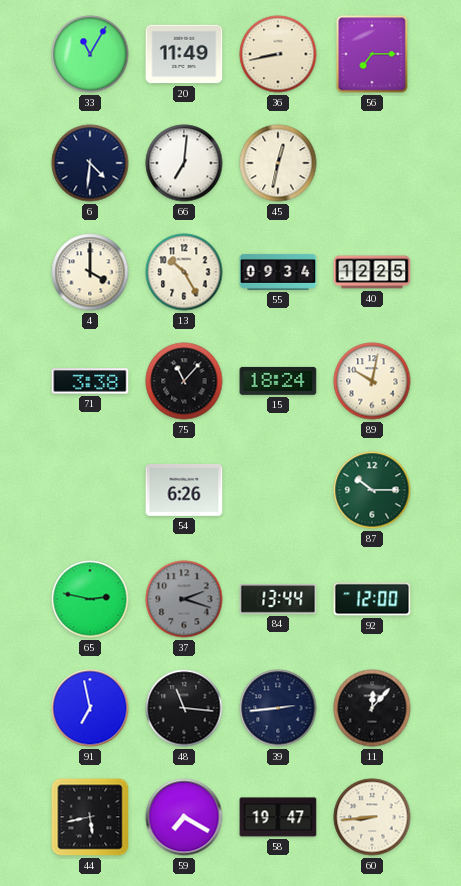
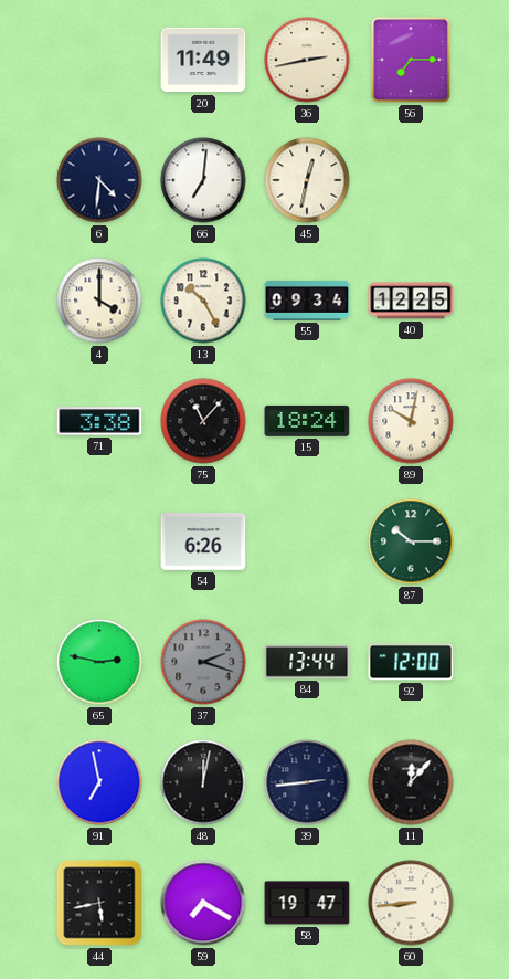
33: 11:05 -> none (90, 54)
36: 8:43 -> 2:43 (307, 60)
48: 11:16 -> 12:02 (203, 782)
